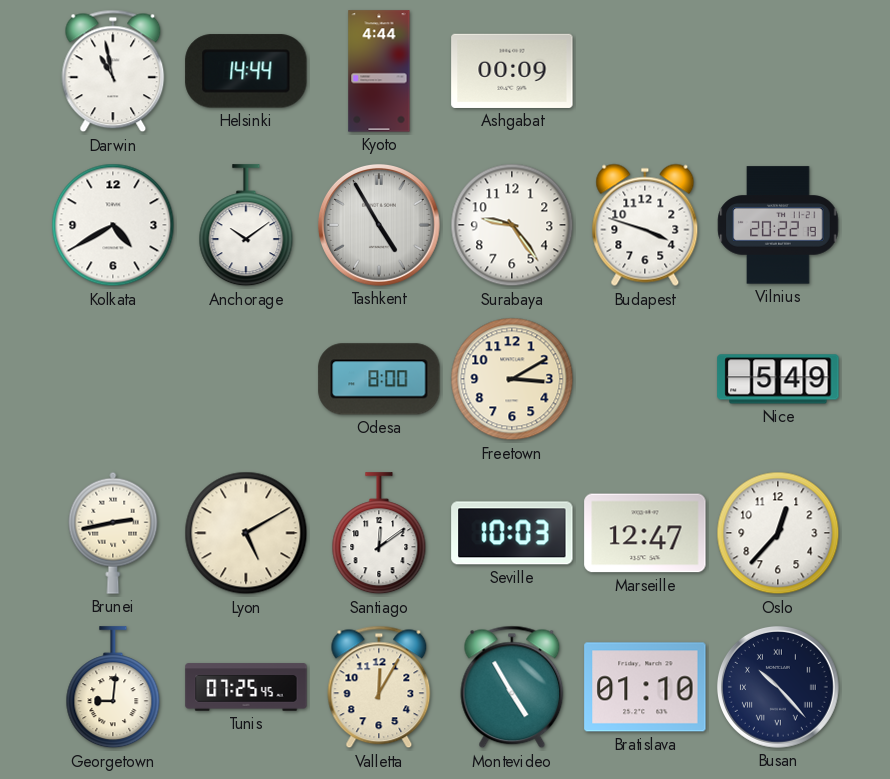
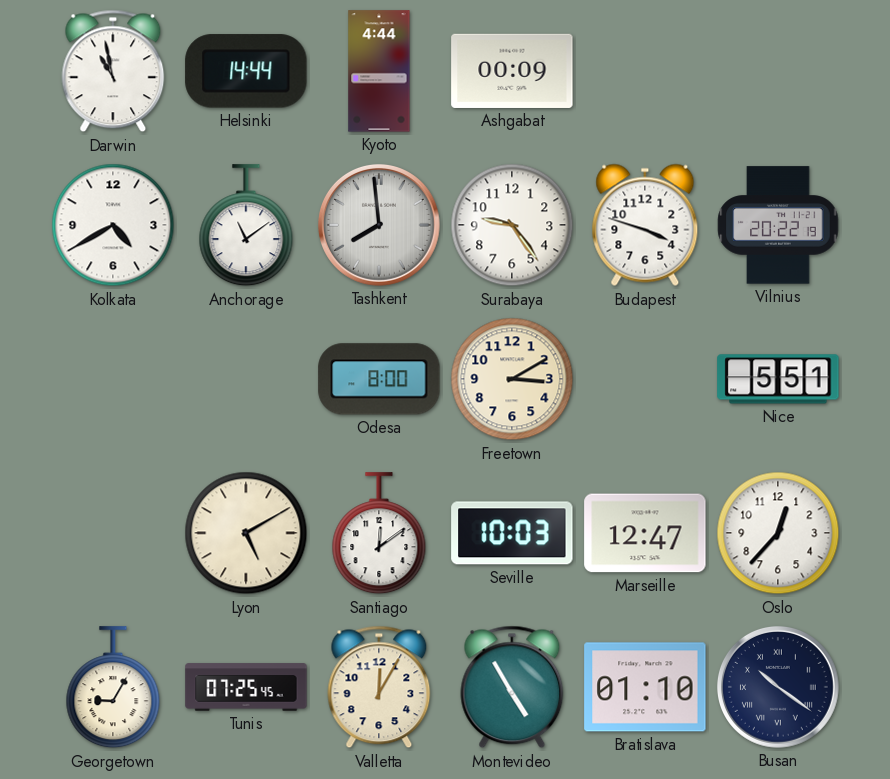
Anchorage: 10:09 -> 11:09 (246, 226)
Tashkent: 4:55 -> 7:59 (379, 225)
Nice: 5:49 -> 5:51 (778, 379)
Brunei: 2:43 -> none (113, 533)
Georgetown: 9:01 -> 9:05 (113, 688)
Busan: 10:23 -> 10:21 (778, 687)
